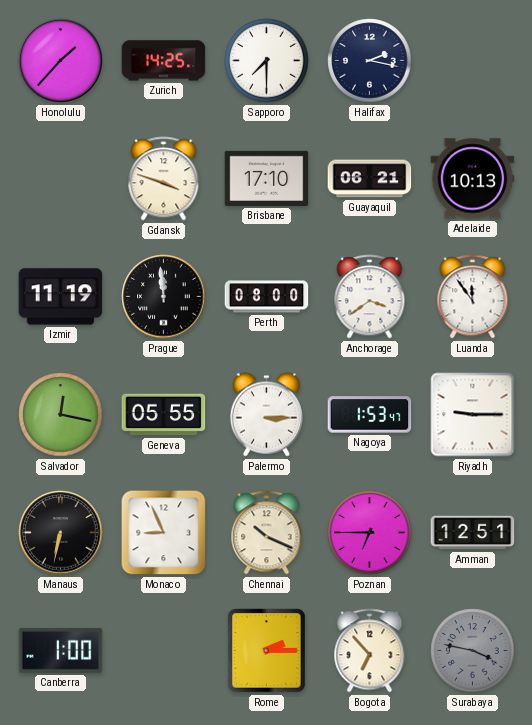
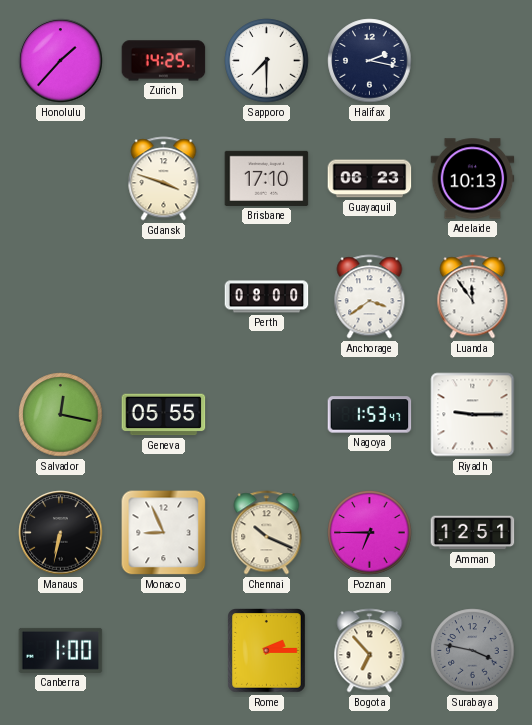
Guayaquil: 06:21 -> 06:23 (370, 179)
Izmir: 11:19 -> none (61, 297)
Prague: 11:59 -> none (164, 297)
Palermo: 3:15 -> none (266, 415)
